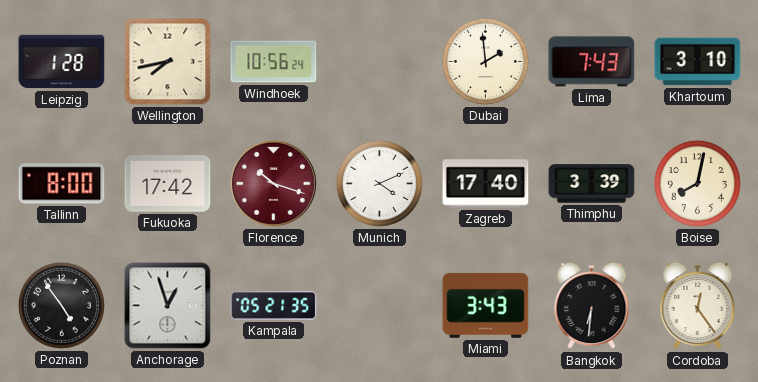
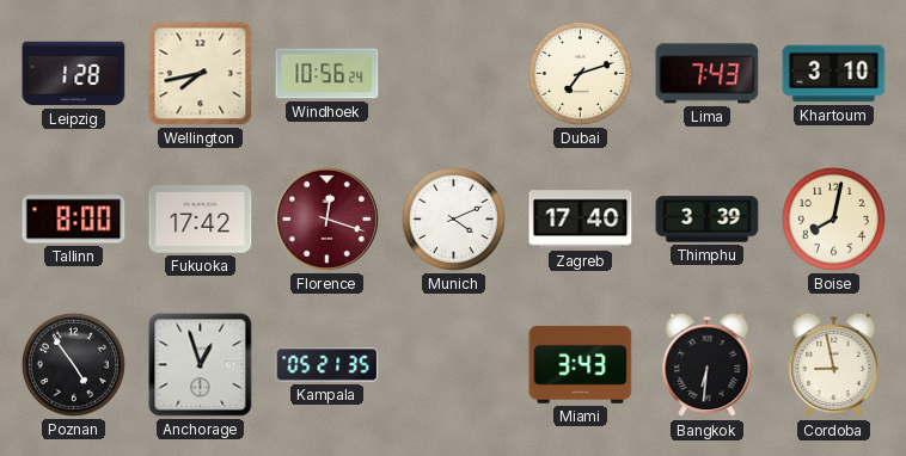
Dubai: 1:59 -> 7:12 (580, 73)
Florence: 10:18 -> 12:18 (326, 218)
Cordoba: 12:24 -> 8:58 (834, 365)
